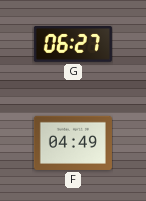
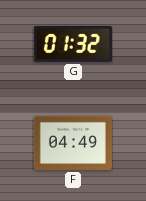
G: 06:27 -> 01:32 (73, 45)
